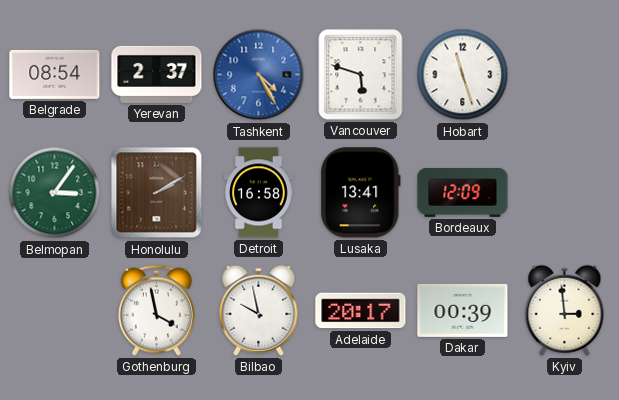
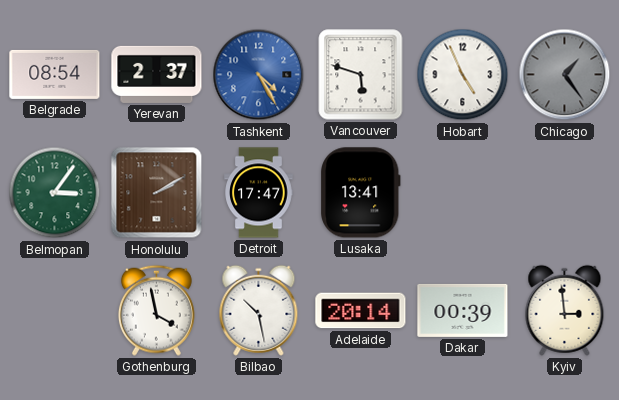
Hobart: 11:27 -> 4:56 (463, 75)
Chicago: none -> 1:24 (565, 75)
Detroit: 16:58 -> 17:47 (259, 193)
Bordeaux: 12:09 -> none (463, 192)
Bilbao: 9:58 -> 10:28 (259, 310)
Adelaide: 20:17 -> 20:14 (361, 311)
